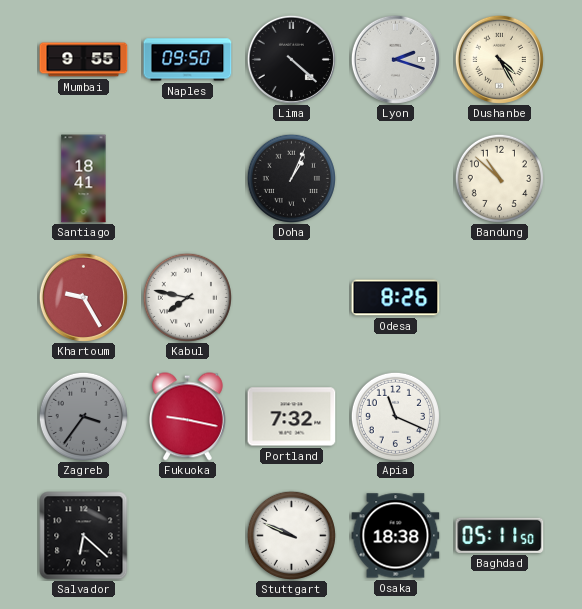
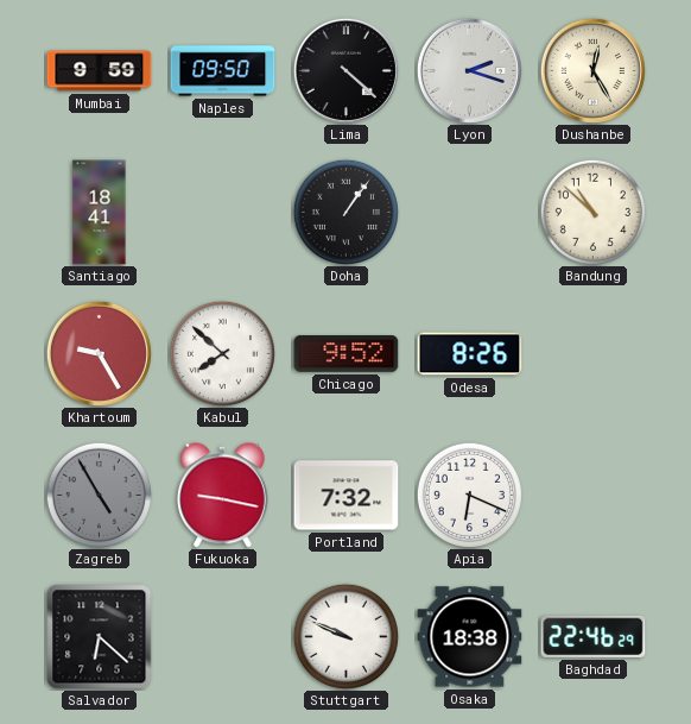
Mumbai: 9:55 -> 9:59 (100, 71)
Dushanbe: 4:25 -> 12:25 (592, 70)
Doha: 1:04 -> 1:06 (345, 212)
Kabul: 7:47 -> 7:52 (222, 353)
Chicago: none -> 9:52 (347, 354)
Zagreb: 3:36 -> 4:55 (99, 495)
Apia: 11:19 -> 6:19 (469, 495)
Baghdad: 05:11 -> 22:46 (594, 636)
